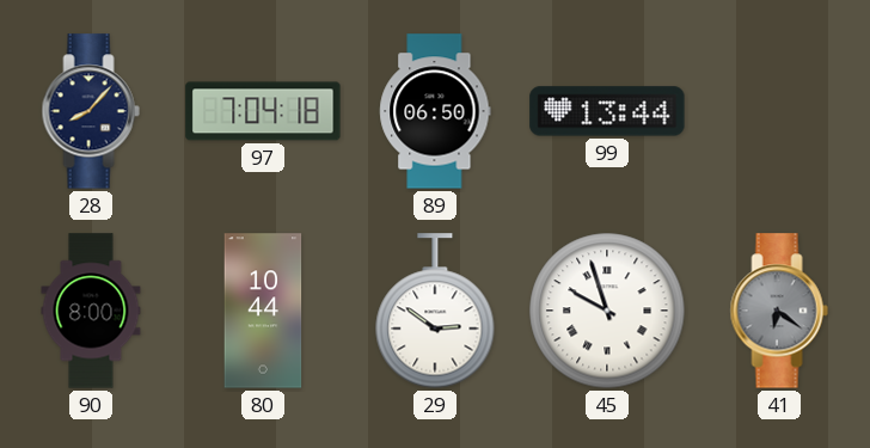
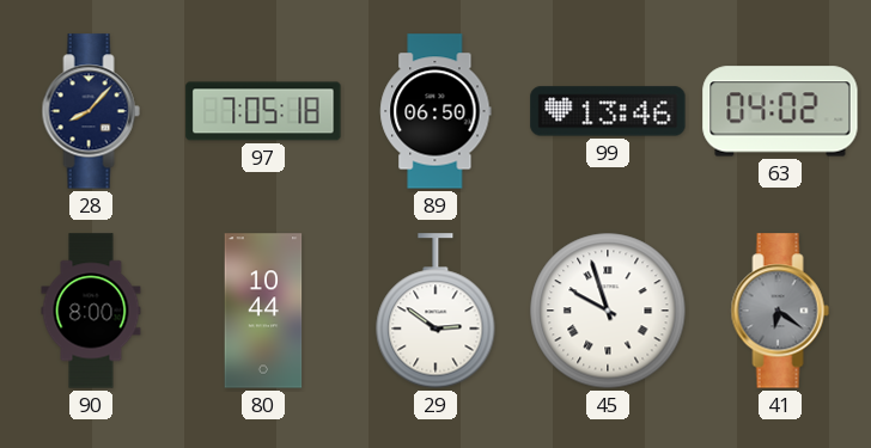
97: 7:04 -> 7:05 (263, 111)
99: 13:44 -> 13:46 (608, 111)
63: none -> 04:02 (780, 111)
